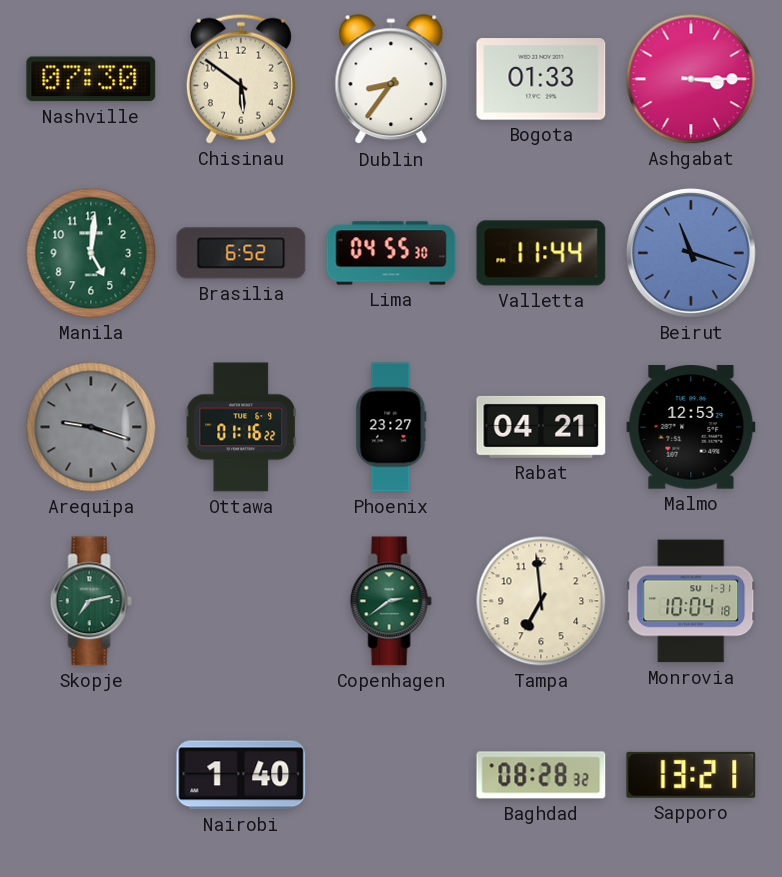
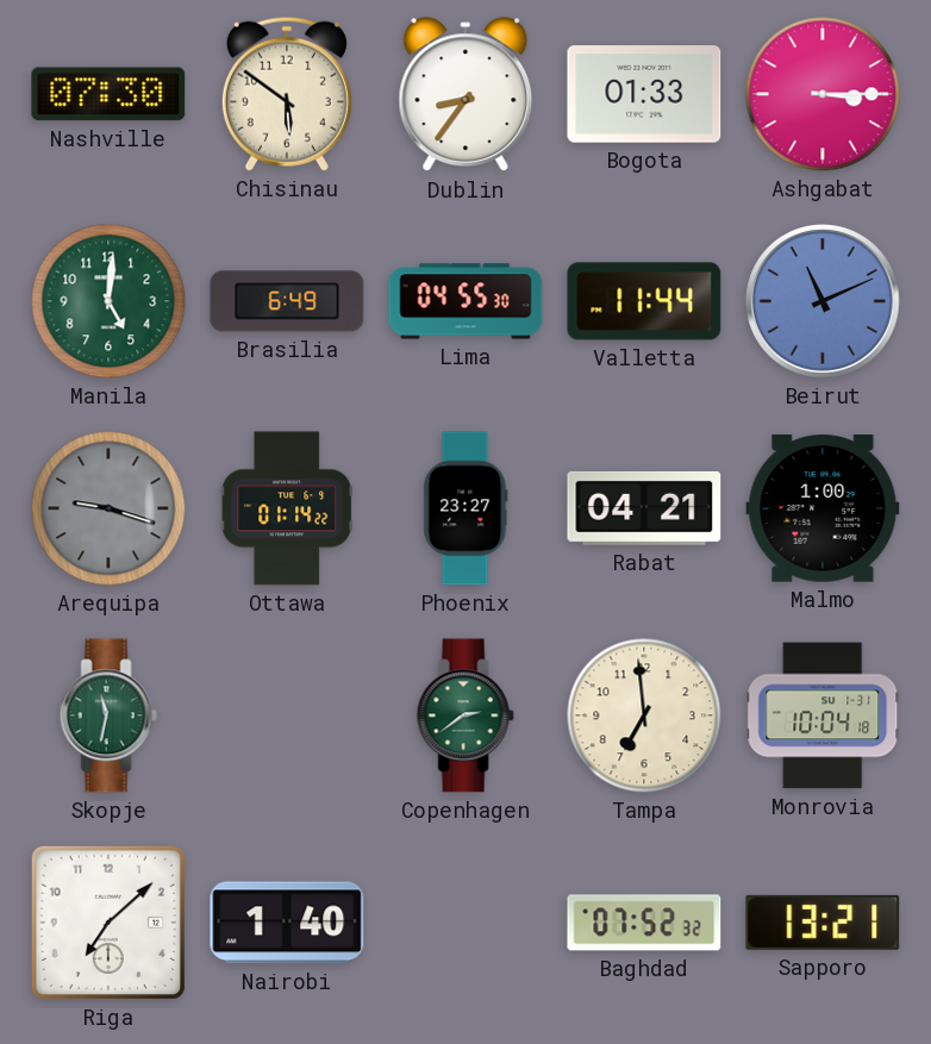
Brasilia: 6:52 -> 6:49 (287, 301)
Beirut: 11:18 -> 11:11 (824, 302)
Ottawa: 01:16 -> 01:14 (287, 508)
Malmo: 12:53 -> 1:00 (823, 508)
Skopje: 7:13 -> 11:32 (108, 715)
Riga: none -> 7:08 (108, 923)
Baghdad: 08:28 -> 07:52 (644, 923)
